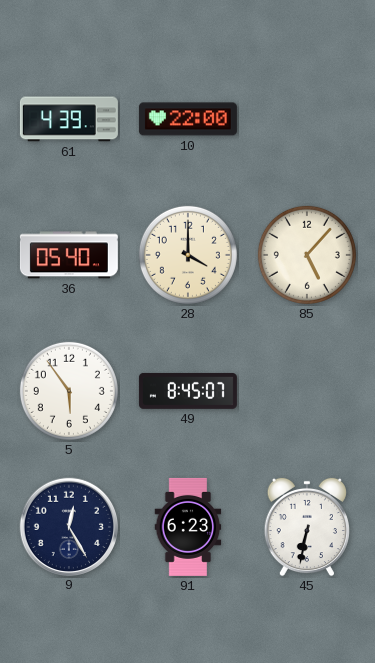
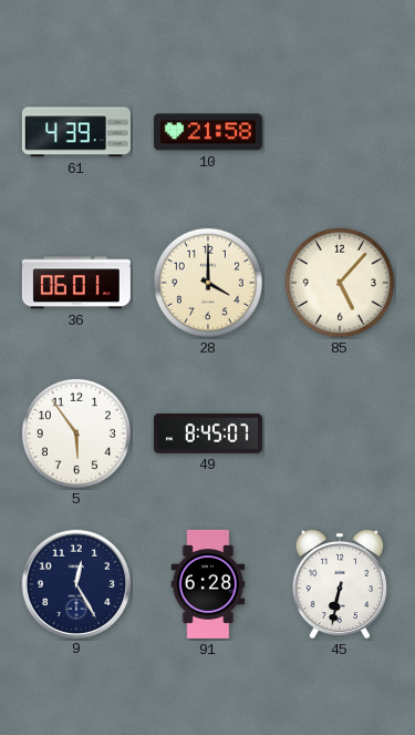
10: 22:00 -> 21:58 (208, 132)
36: 05:40 -> 06:01 (76, 283)
91: 6:23 -> 6:28 (208, 584)
